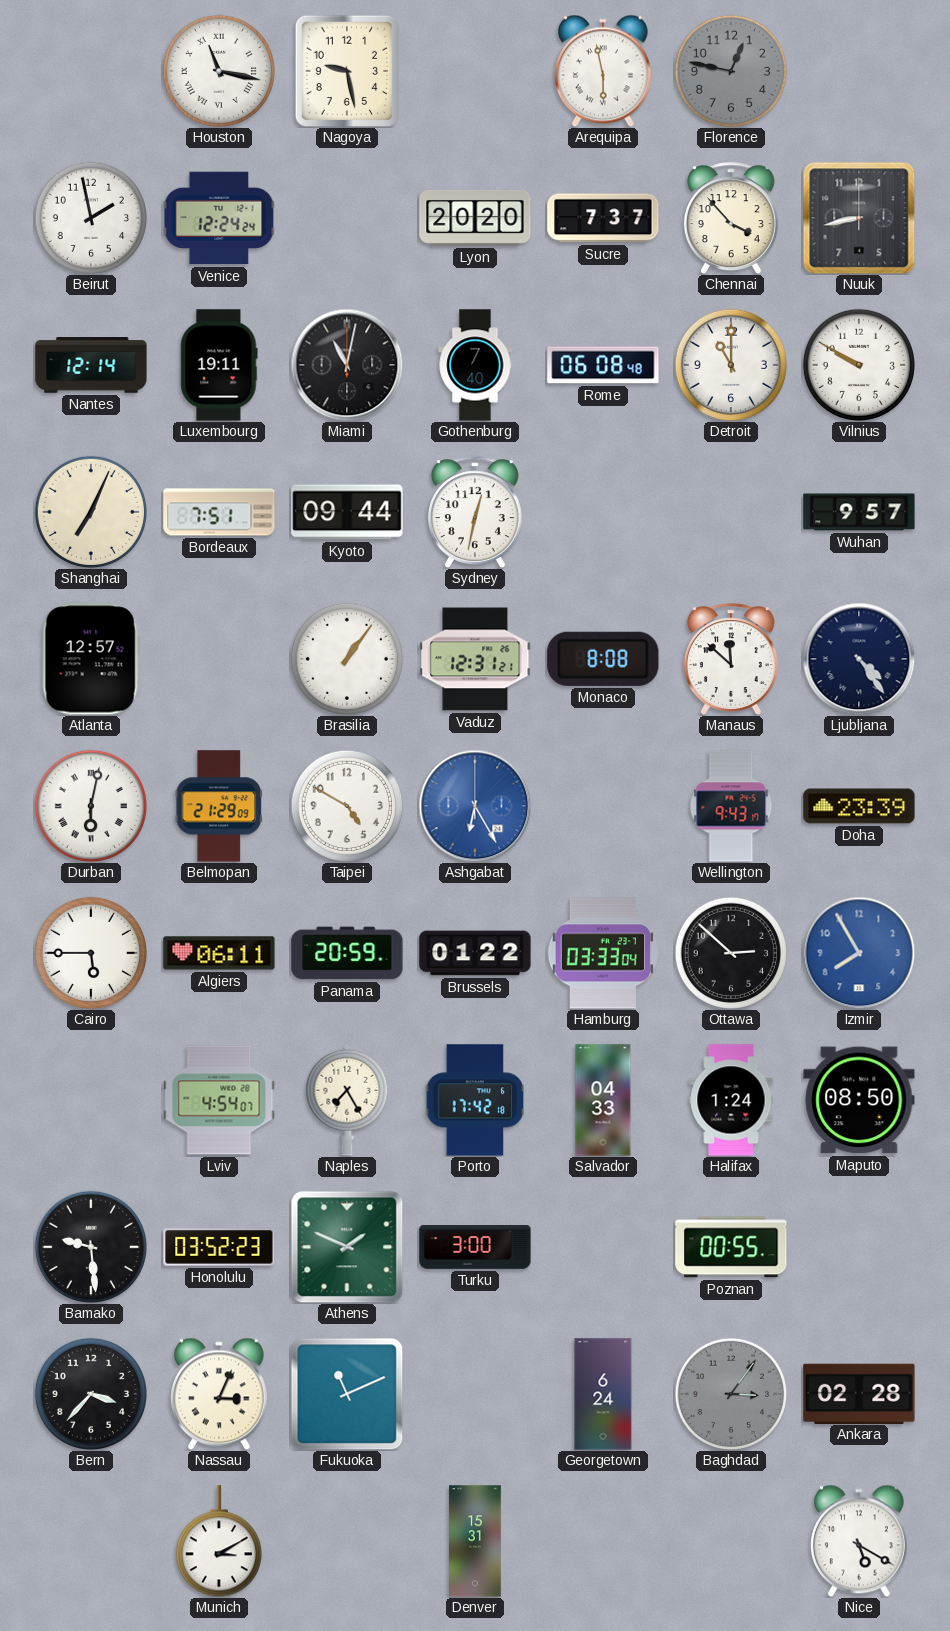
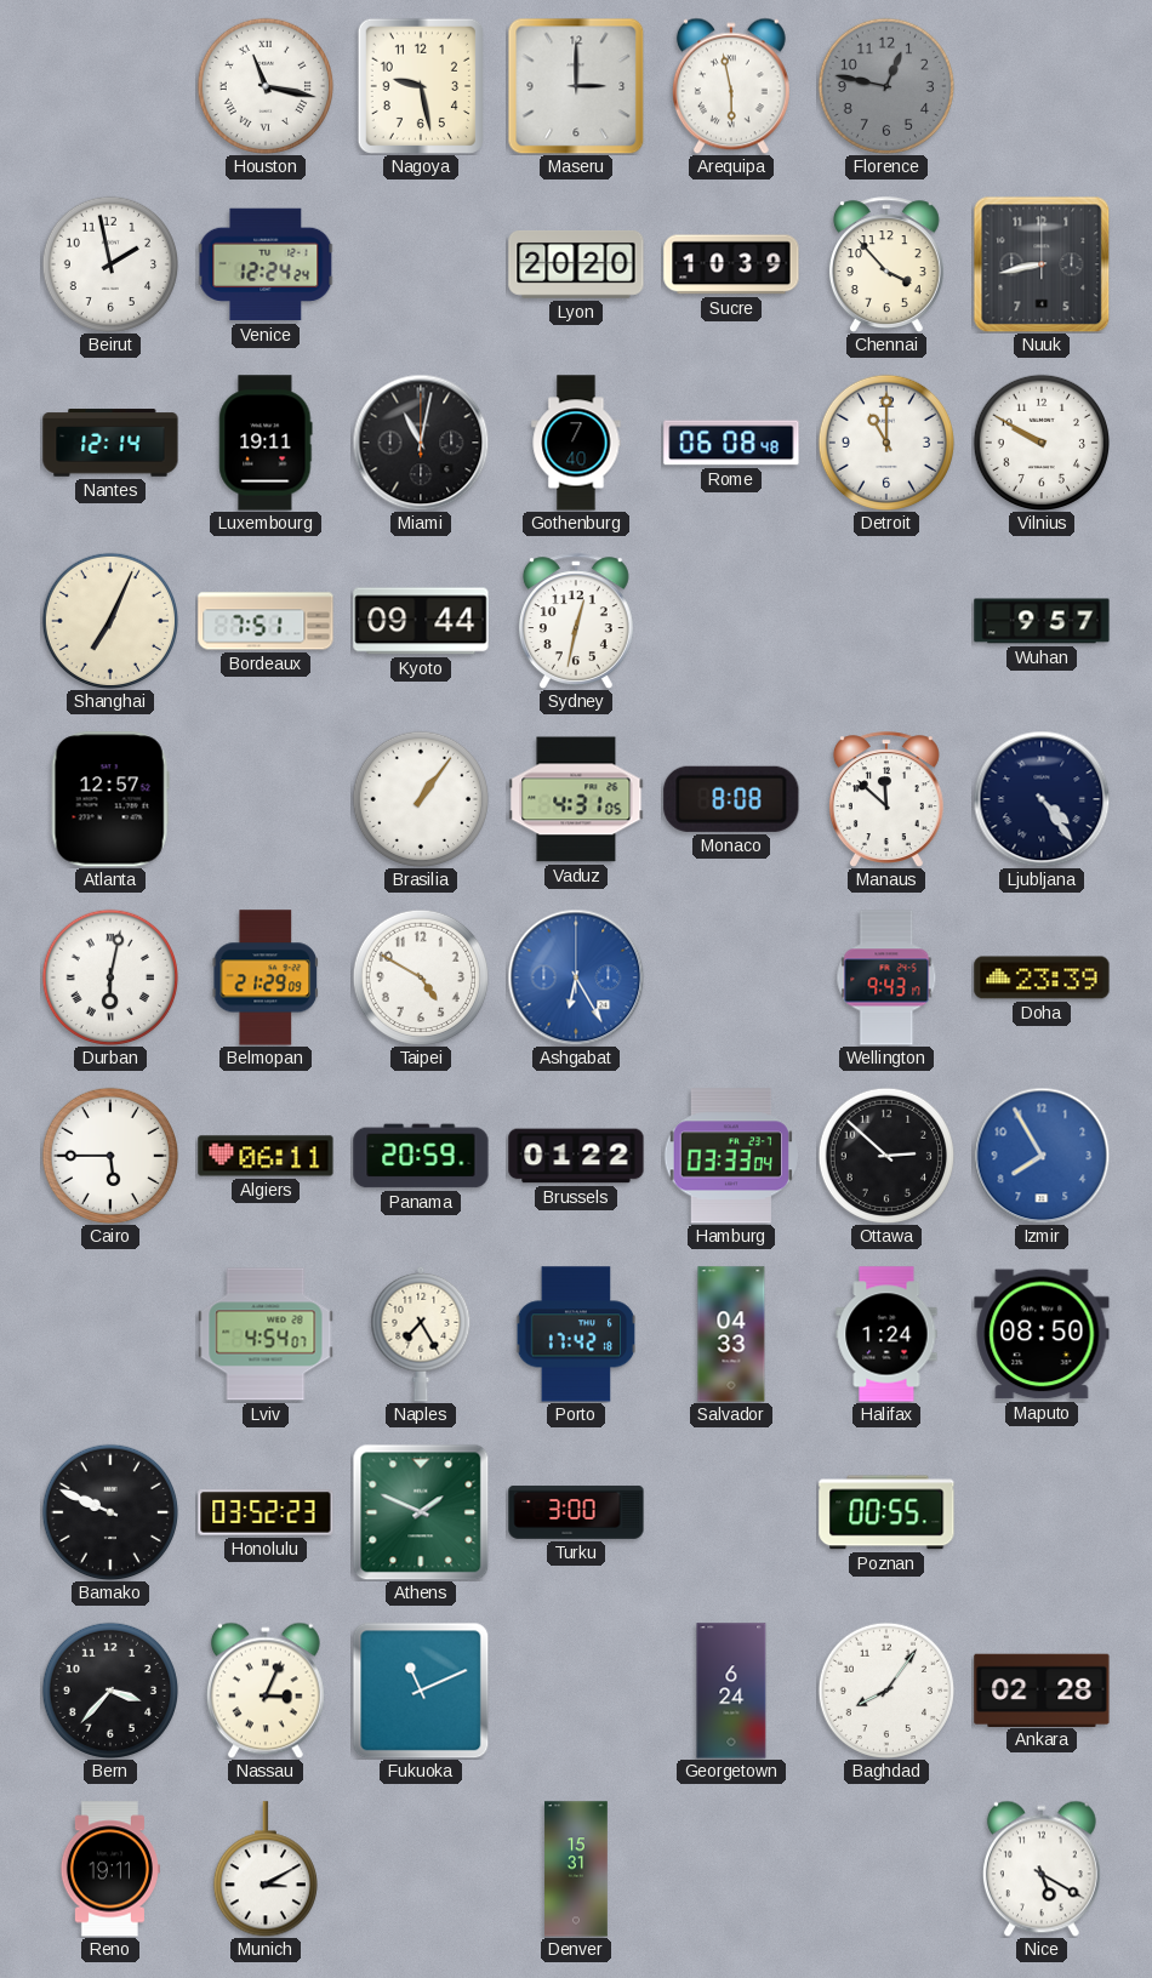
Maseru: none -> 3:00 (576, 86)
Sucre: 7:37 -> 10:39 (731, 264)
Vaduz: 12:31 -> 4:31 (576, 799)
Bamako: 9:29 -> 9:49 (109, 1511)
Baghdad: 3:06 -> 8:06 (885, 1689)
Baghdad dial: grey -> white (885, 1689)
Reno: none -> 19:11 (110, 1869)
